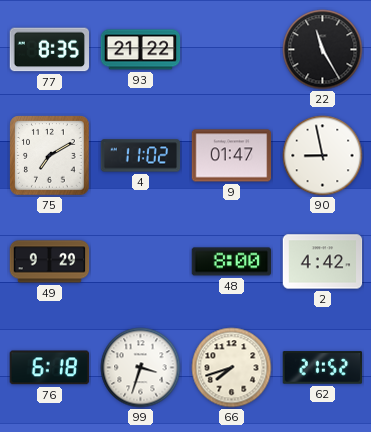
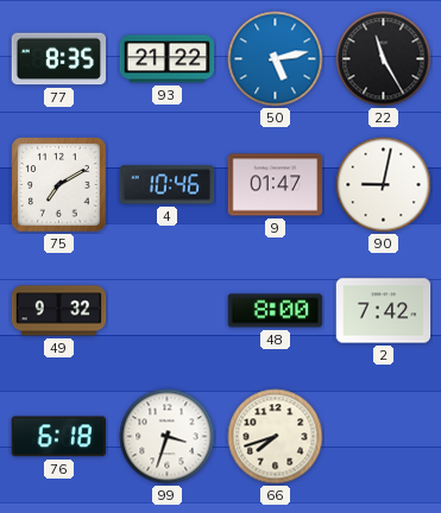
50: none -> 5:13 (276, 59)
4: 11:02 -> 10:46 (168, 185)
90: 8:58 -> 9:02 (384, 185)
49: 9:29 -> 9:32 (59, 311)
2: 4:42 -> 7:42 (384, 311)
62: 21:52 -> none (323, 368)
